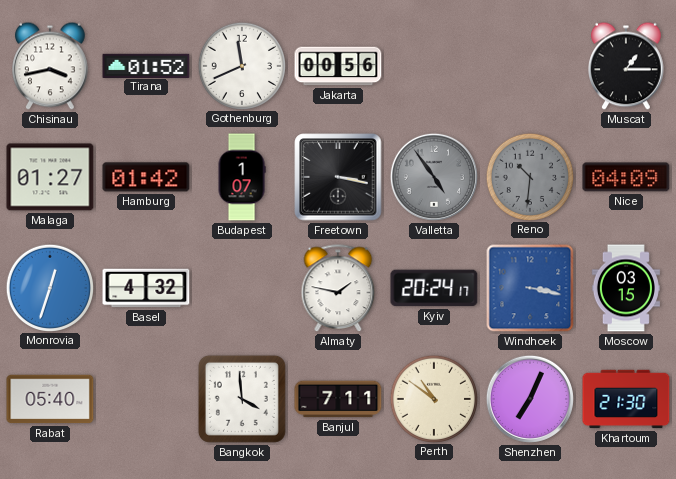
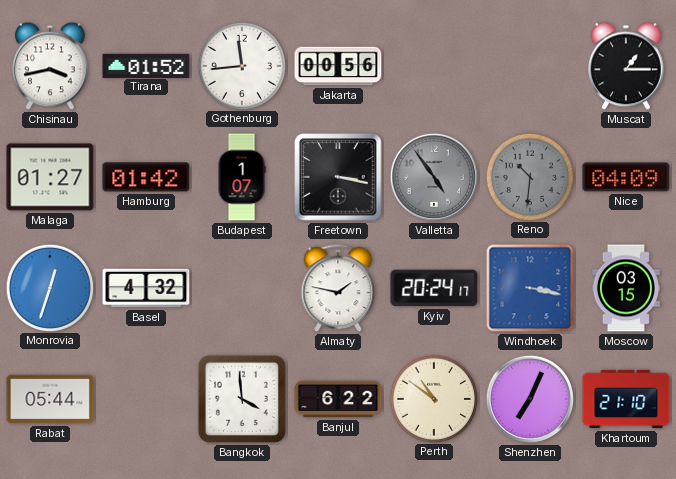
Gothenburg: 11:41 -> 11:44 (241, 65)
Rabat: 05:40 -> 05:44 (50, 399)
Banjul: 7:11 -> 6:22 (338, 399)
Khartoum: 21:30 -> 21:10 (626, 399)
